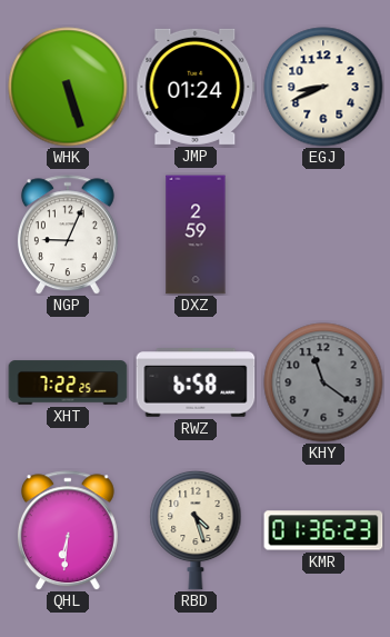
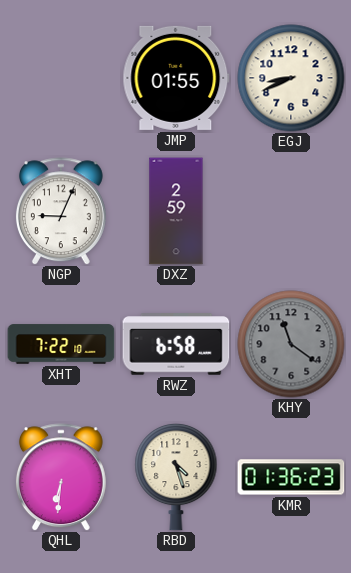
WHK: 5:27 -> none (68, 87)
JMP: 01:24 -> 01:55 (176, 78)
XHT: 7:22:25 -> 7:22:10 (61, 344)
